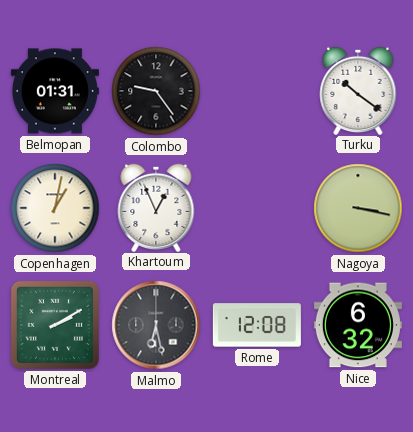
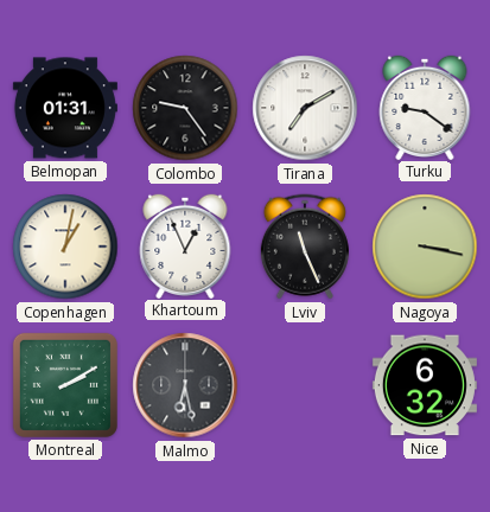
Tirana: none -> 7:10 (305, 108)
Turku: 10:21 -> 9:21 (425, 107)
Lviv: none -> 11:26 (305, 247)
Rome: 12:08 -> none (257, 325)
